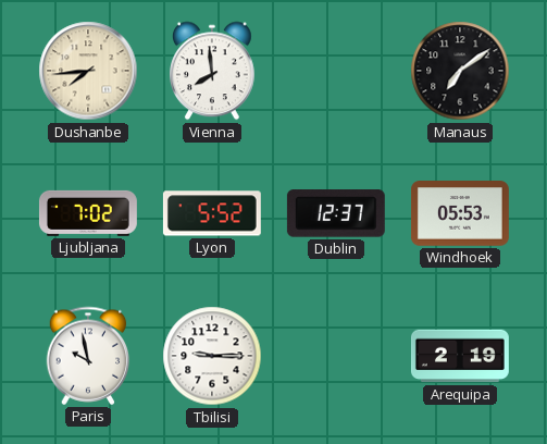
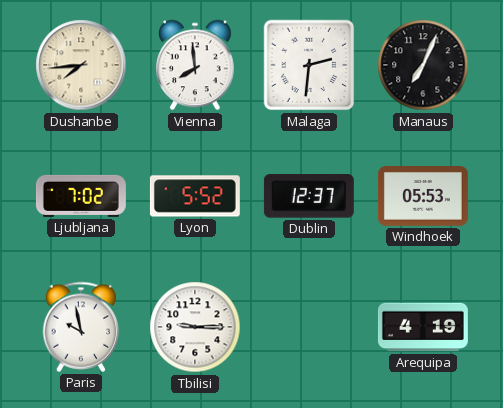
Malaga: none -> 2:31 (309, 65)
Manaus: 7:09 -> 7:04 (423, 65)
Arequipa: 2:19 -> 4:19 (423, 327)
